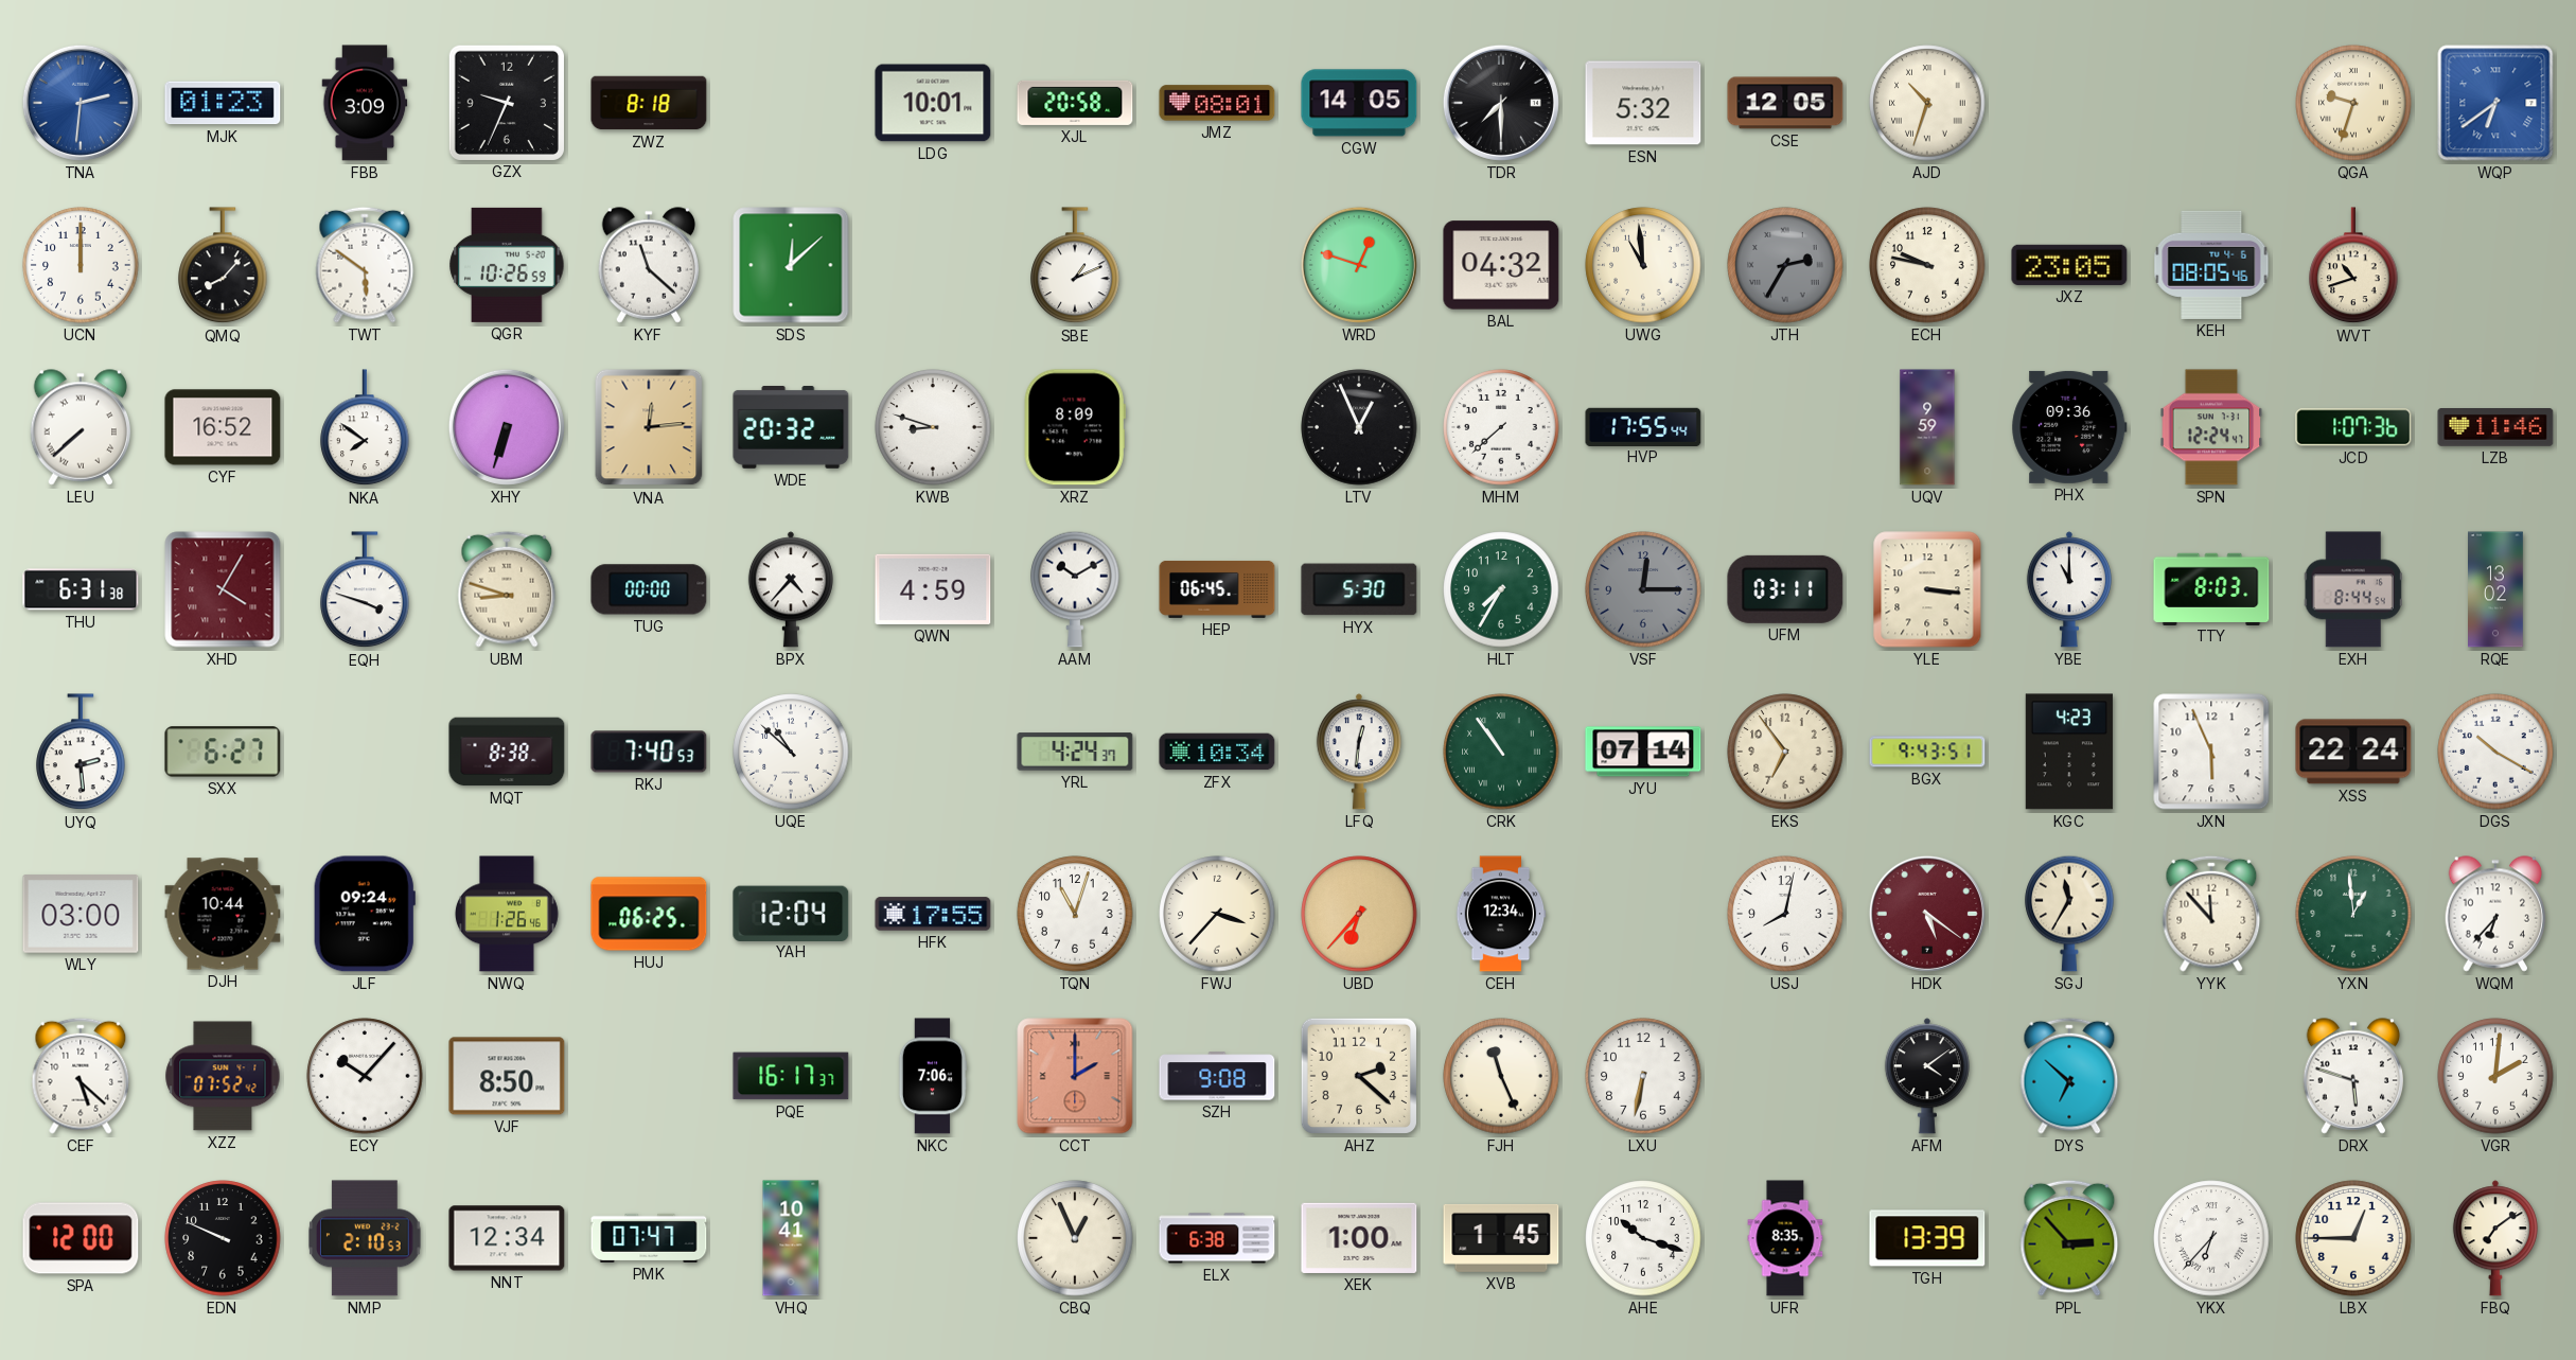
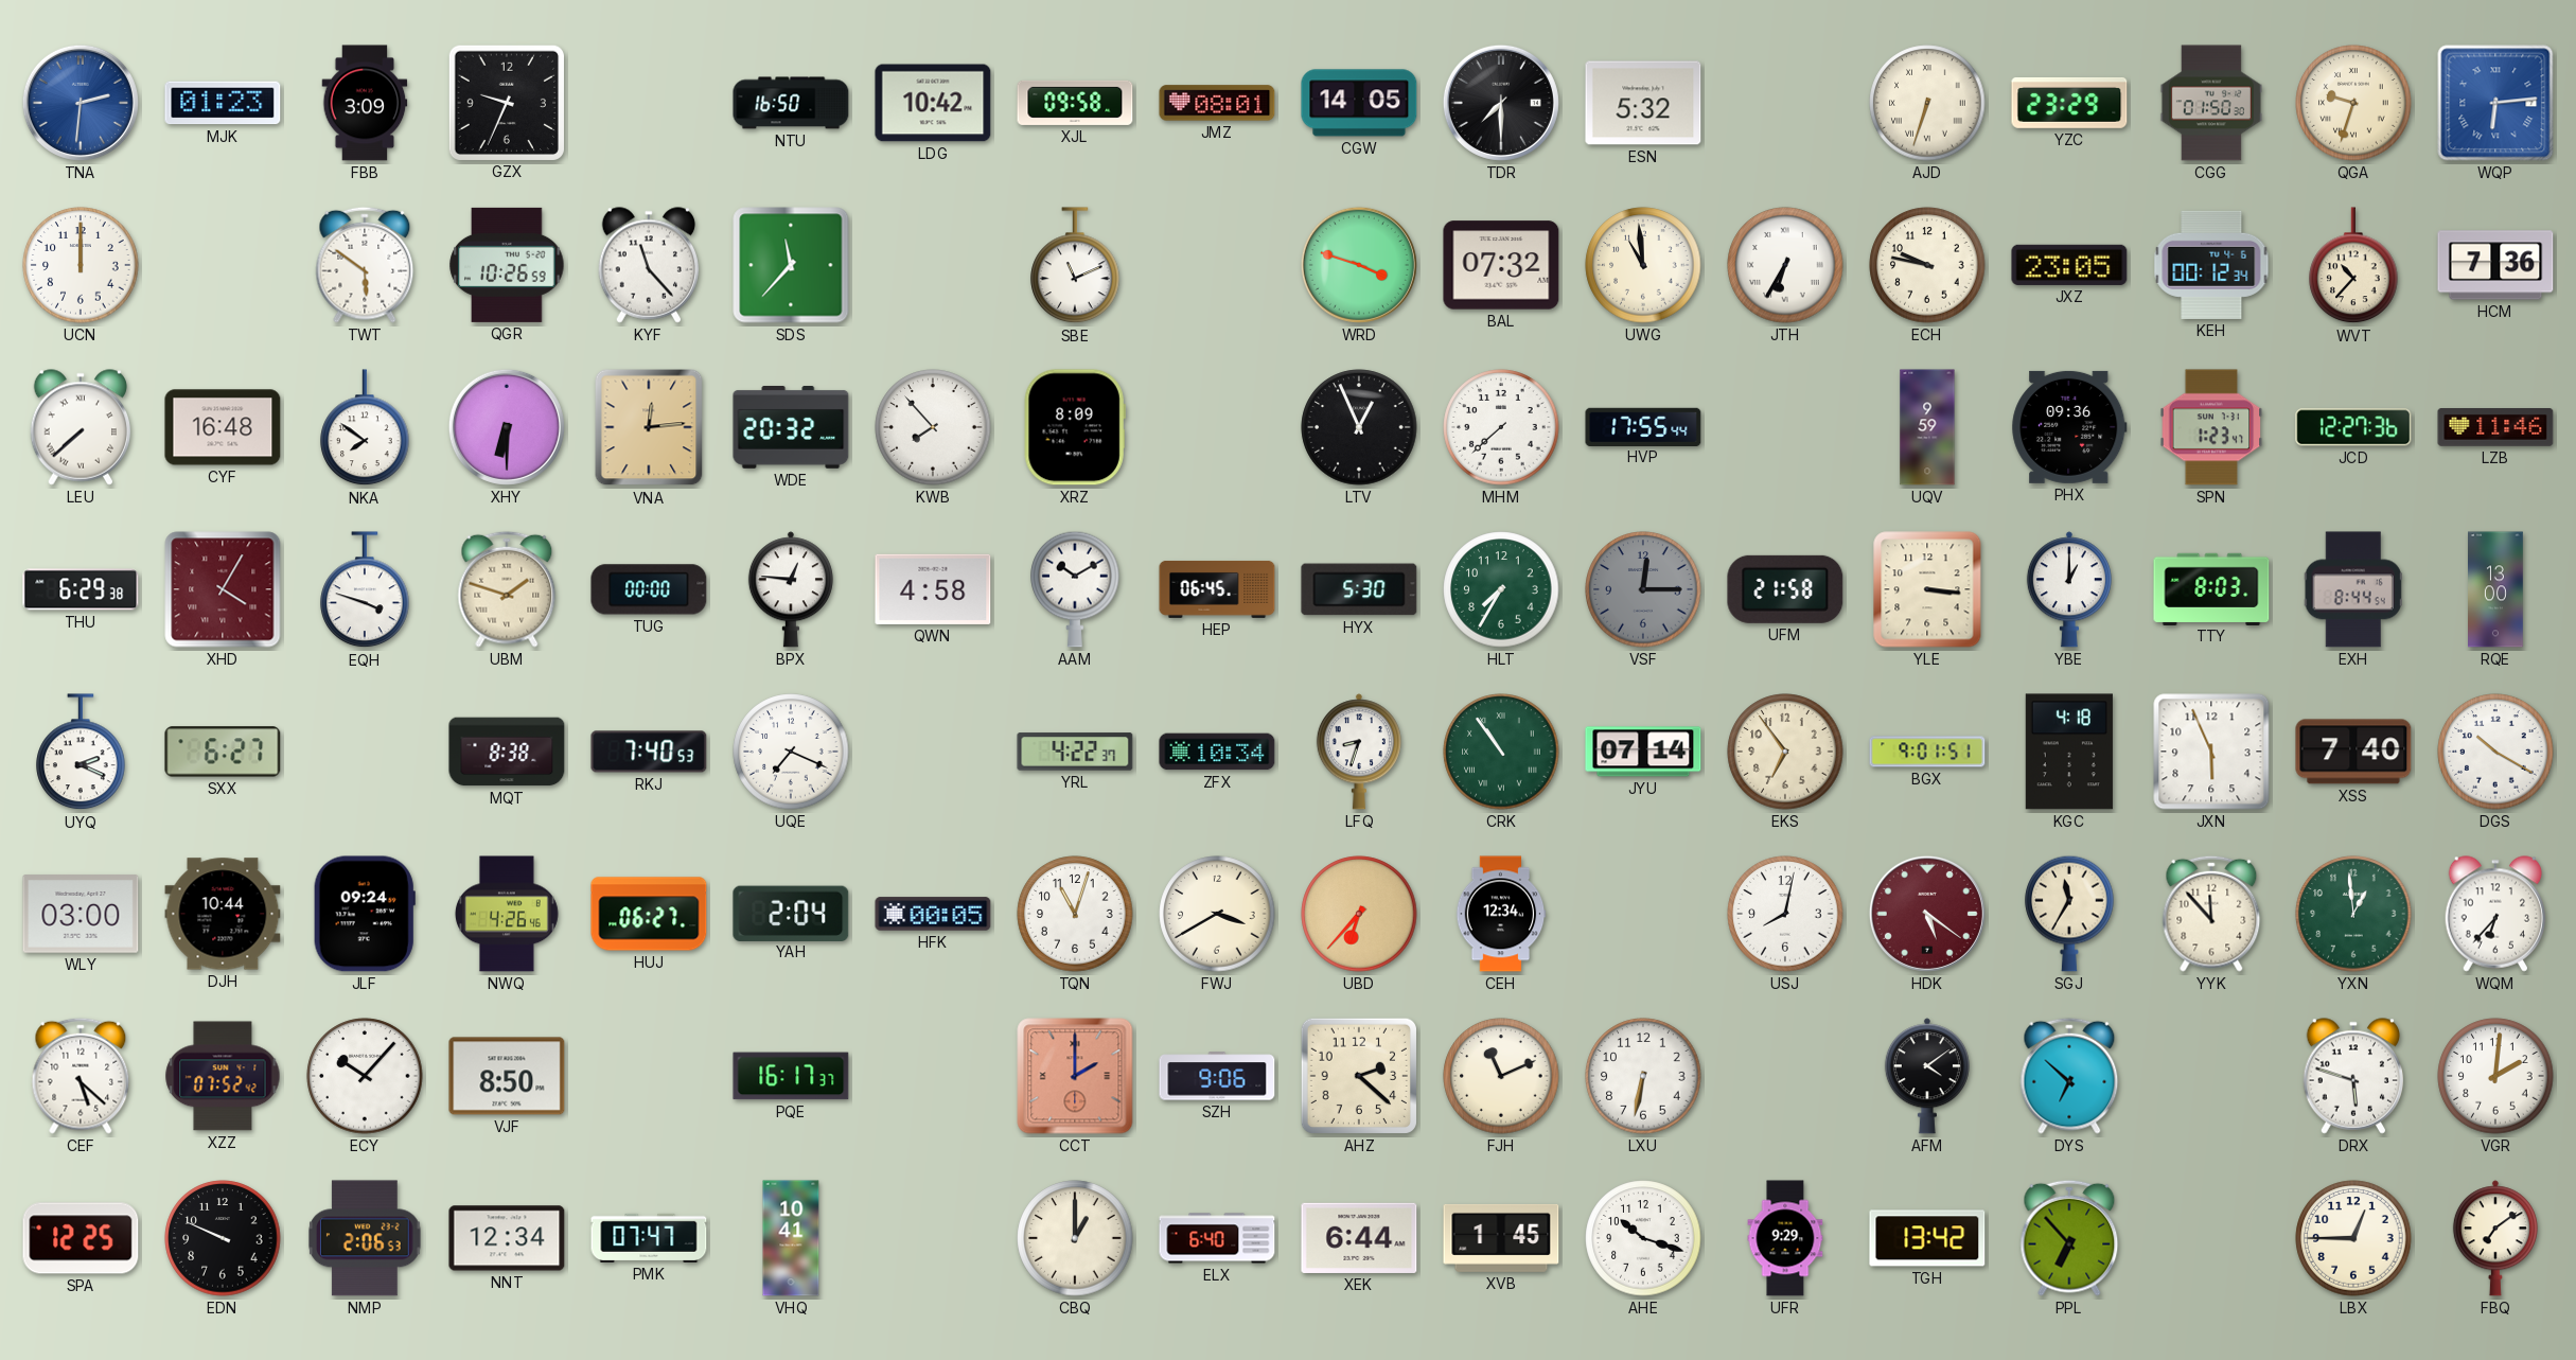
ZWZ: 8:18 -> none (649, 103)
NTU: none -> 16:50 (791, 103)
LDG: 10:01 -> 10:42 (933, 103)
XJL: 20:58 -> 09:58 (1075, 103)
CSE: 12:05 -> none (1785, 103)
AJD: 10:33 -> 6:33 (1927, 103)
YZC: none -> 23:29 (2069, 103)
CGG: none -> 01:50 (2211, 103)
WQP: 6:39 -> 6:14 (2495, 103)
QMQ: 8:07 -> none (223, 266)
KYF: 11:22 -> 11:23 (649, 265)
SDS: 12:08 -> 11:37 (791, 265)
SBE: 1:11 -> 11:11 (1075, 266)
WRD: 12:48 -> 3:48 (1359, 265)
BAL: 04:32 -> 07:32 (1501, 265)
JTH: 2:35 -> 6:35 (1785, 265)
JTH dial: grey -> white (1785, 265)
KEH: 08:05 -> 00:12 (2211, 265)
WVT: 10:42 -> 10:37 (2353, 266)
HCM: none -> 7:36 (2495, 265)
CYF: 16:52 -> 16:48 (223, 427)
XHY: 6:33 -> 6:30 (507, 427)
KWB: 8:48 -> 7:53 (933, 427)
SPN: 12:24 -> 1:23 (2211, 427)
JCD: 1:07 -> 12:27 (2353, 427)
THU: 6:31 -> 6:29 (81, 589)
UBM: 8:48 -> 1:48 (507, 589)
BPX: 4:37 -> 12:46 (791, 589)
QWN: 4:59 -> 4:58 (933, 589)
UFM: 03:11 -> 21:58 (1785, 589)
YBE: 11:00 -> 1:00 (2069, 589)
RQE: 13:02 -> 13:00 (2496, 589)
UYQ: 2:29 -> 2:19 (81, 753)
UQE: 10:52 -> 7:19 (791, 752)
YRL: 4:24 -> 4:22 (1075, 752)
LFQ: 12:31 -> 8:33 (1359, 752)
BGX: 9:43 -> 9:01 (1927, 752)
KGC: 4:23 -> 4:18 (2069, 752)
XSS: 22:24 -> 7:40 (2353, 752)
NWQ: 1:26 -> 4:26 (507, 914)
HUJ: 06:25 -> 06:27 (649, 914)
YAH: 12:04 -> 2:04 (791, 913)
HFK: 17:55 -> 00:05 (933, 914)
FWJ: 3:37 -> 3:40 (1217, 914)
NKC: 7:06 -> none (932, 1076)
SZH: 9:08 -> 9:06 (1217, 1076)
FJH: 11:26 -> 11:11 (1501, 1076)
SPA: 12:00 -> 12:25 (81, 1238)
NMP: 2:10 -> 2:06 (366, 1238)
CBQ: 12:56 -> 1:00 (1075, 1238)
ELX: 6:38 -> 6:40 (1217, 1238)
XEK: 1:00 -> 6:44 (1359, 1238)
UFR: 8:35 -> 9:29 (1785, 1238)
TGH: 13:39 -> 13:42 (1927, 1238)
PPL: 2:53 -> 6:53 (2069, 1238)
YKX: 6:37 -> none (2211, 1238)
